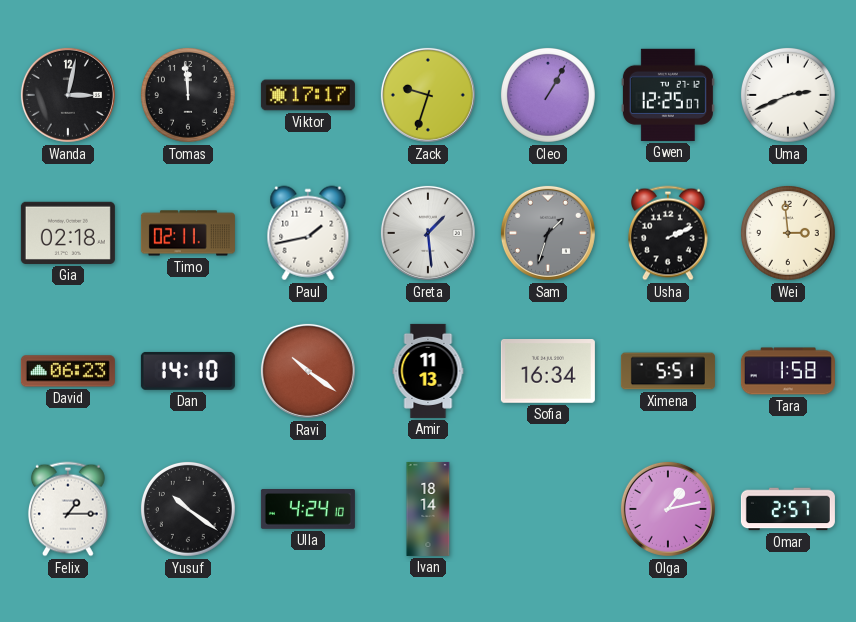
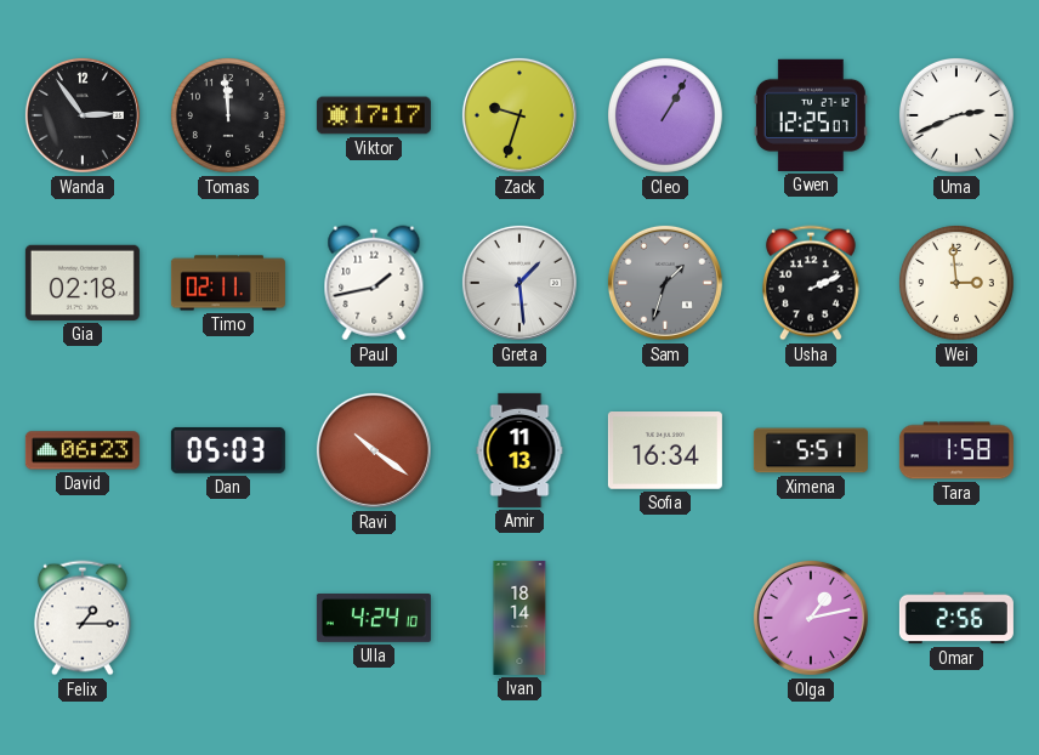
Wanda: 3:02 -> 2:54 (83, 115)
Dan: 14:10 -> 05:03 (228, 450)
Yusuf: 10:21 -> none (188, 509)
Omar: 2:57 -> 2:56 (956, 618)
